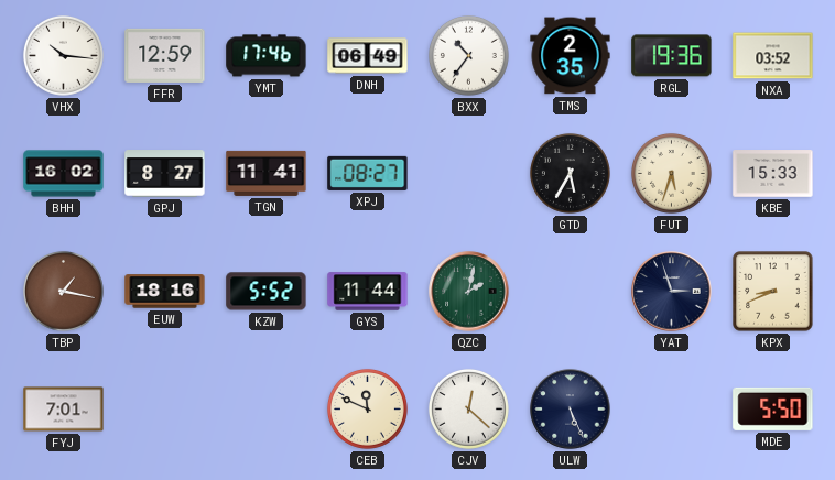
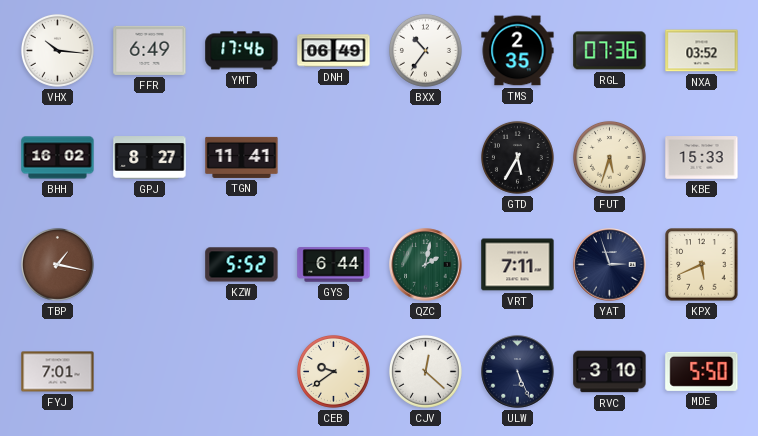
FFR: 12:59 -> 6:49 (150, 50)
RGL: 19:36 -> 07:36 (610, 51)
XPJ: 08:27 -> none (368, 173)
EUW: 18:16 -> none (165, 292)
GYS: 11:44 -> 6:44 (334, 265)
VRT: none -> 7:11 (518, 265)
KPX: 8:41 -> 5:41 (702, 265)
CEB: 11:49 -> 9:39 (333, 371)
RVC: none -> 3:10 (610, 372)
